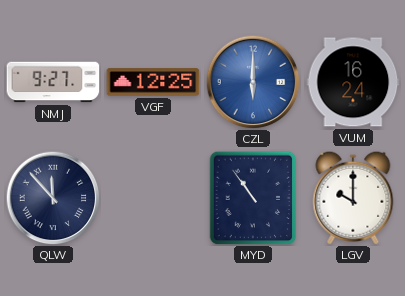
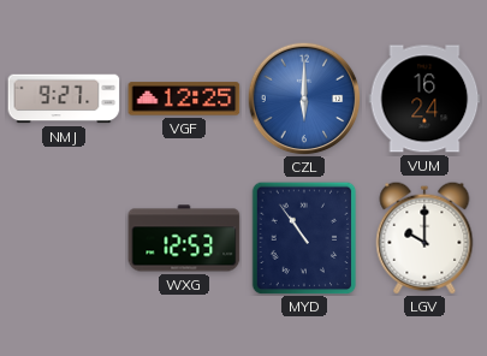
QLW: 11:53 -> none (53, 198)
WXG: none -> 12:53 (184, 238)
